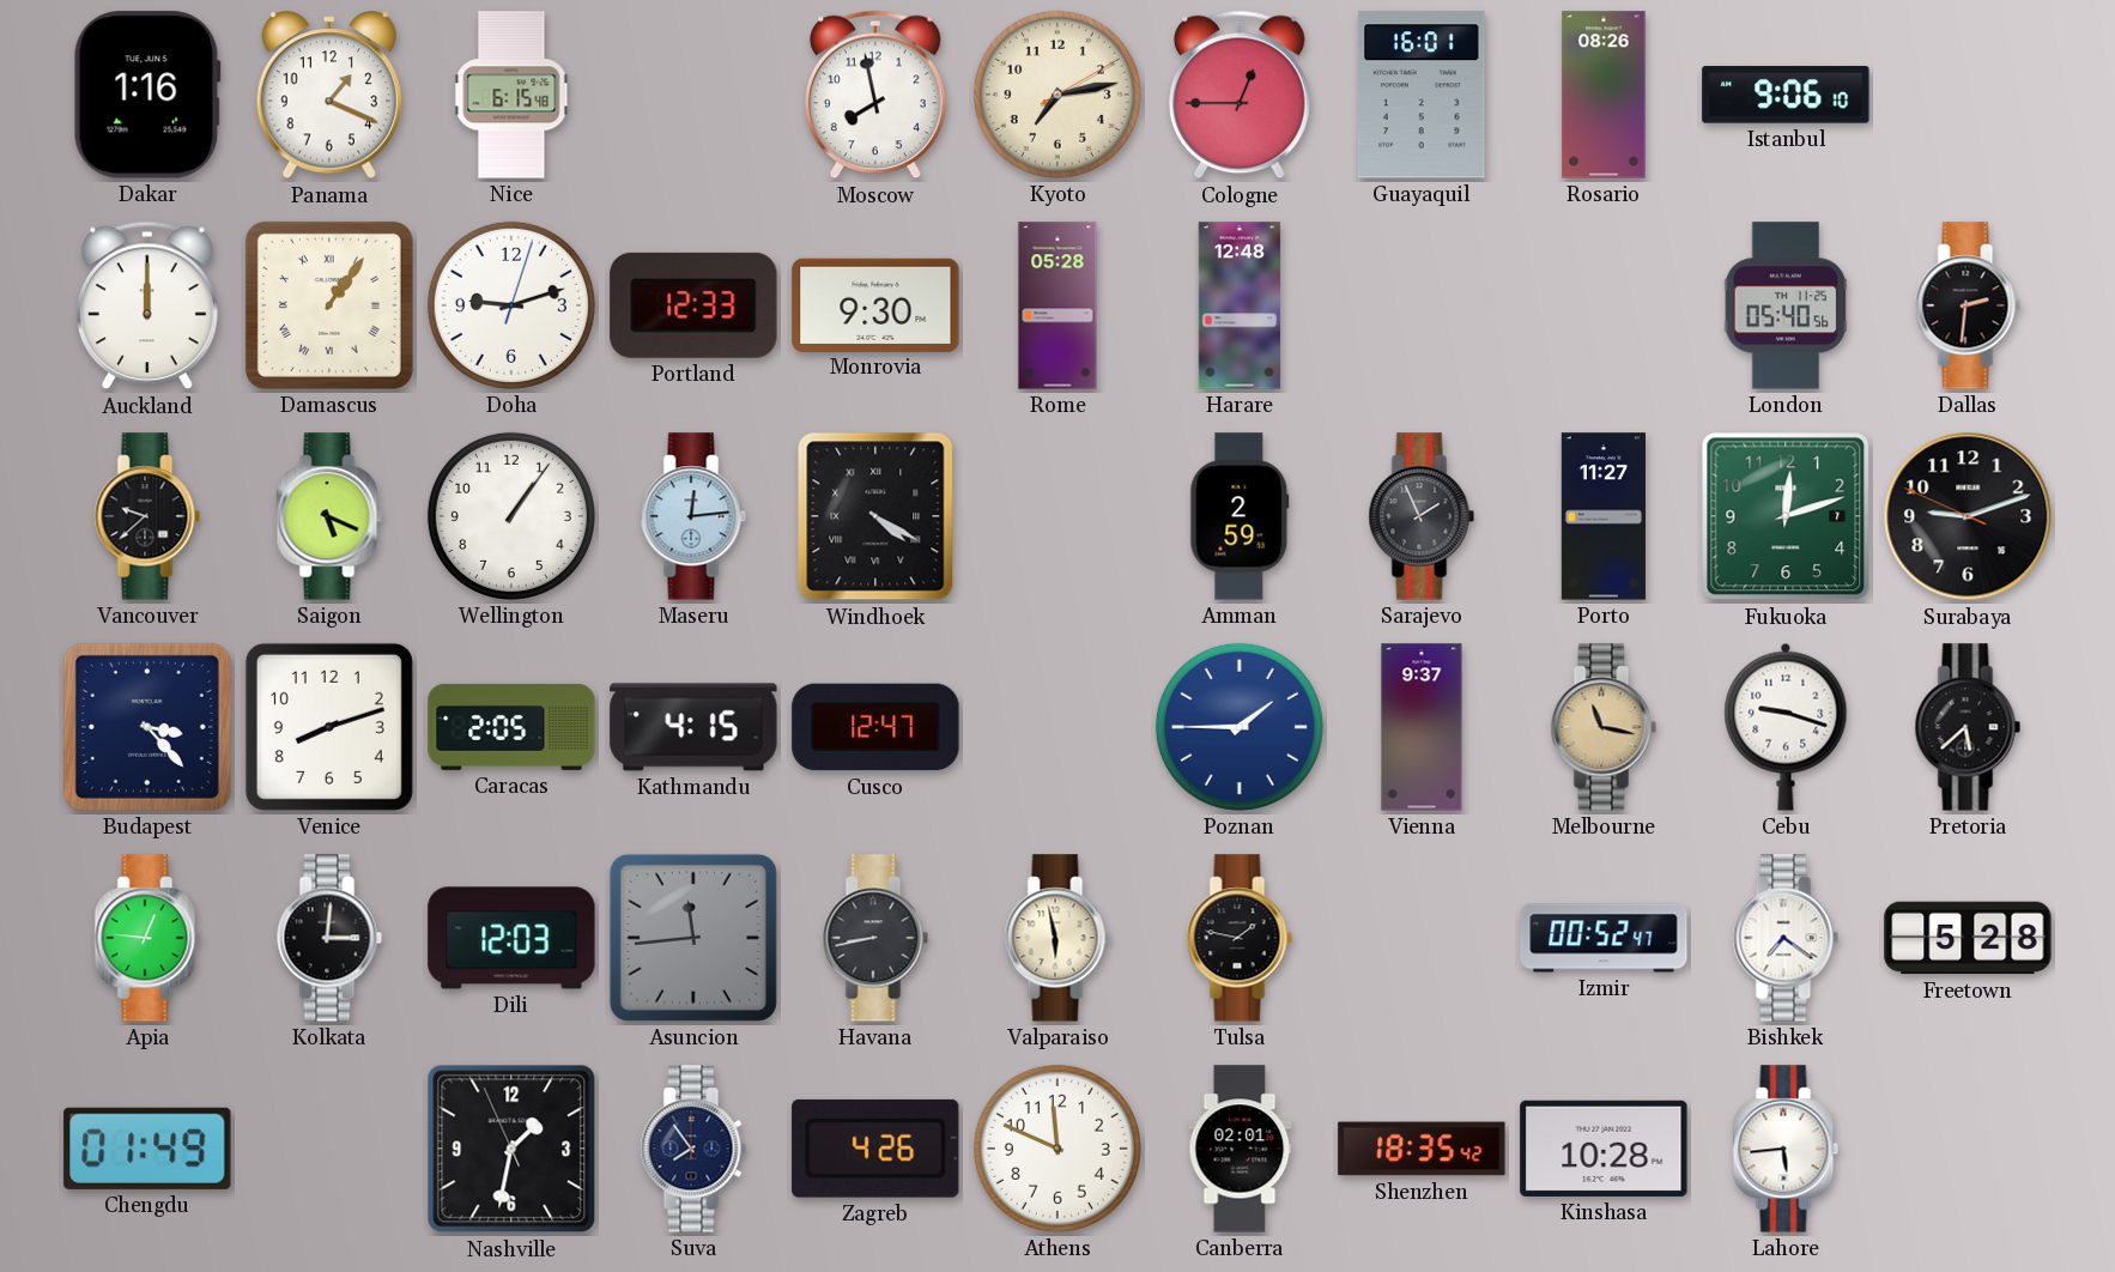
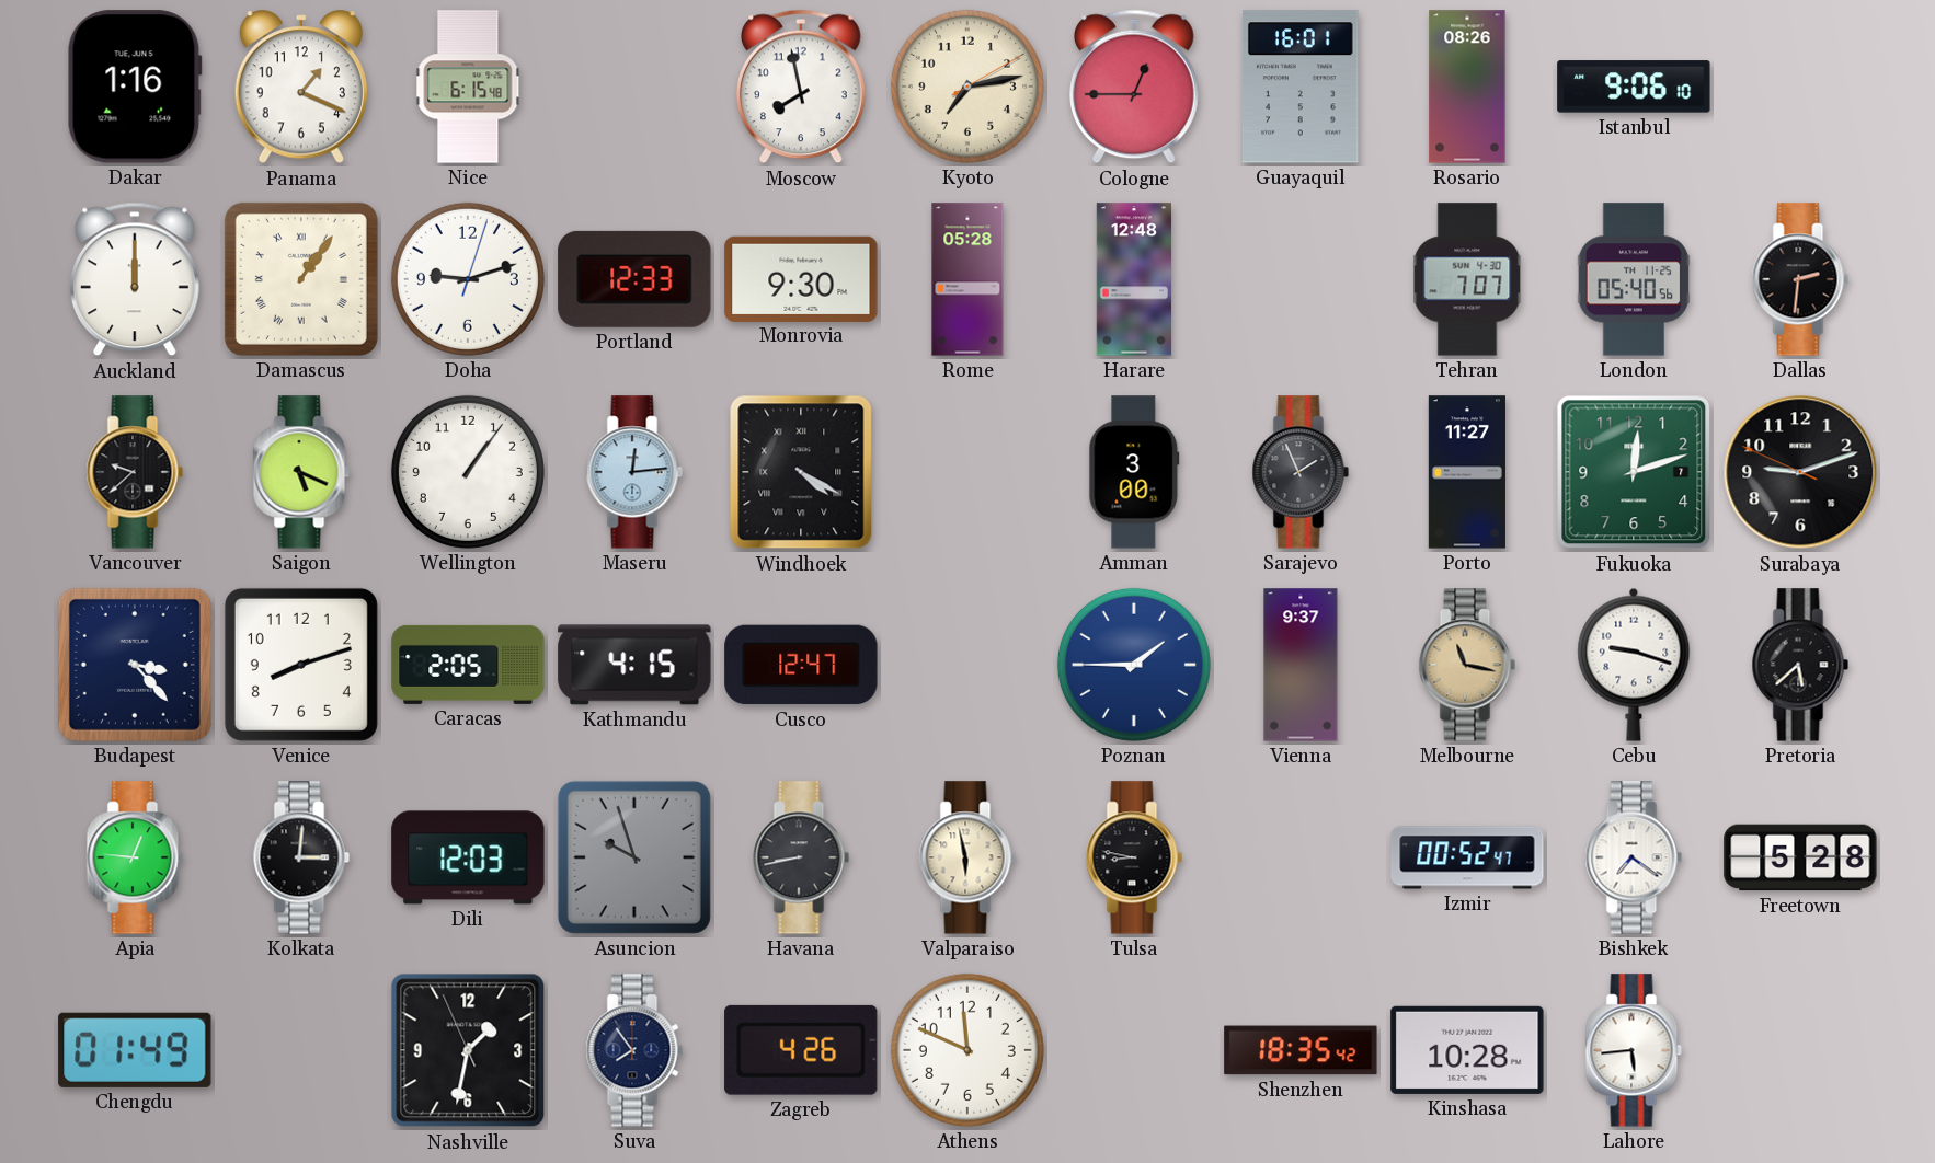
Tehran: none -> 7:07 (1467, 279)
Amman: 2:59 -> 3:00 (1134, 472)
Asuncion: 11:44 -> 9:57 (634, 857)
Tulsa: 1:47 -> 8:47 (1134, 857)
Canberra: 02:01 -> none (1240, 1149)
